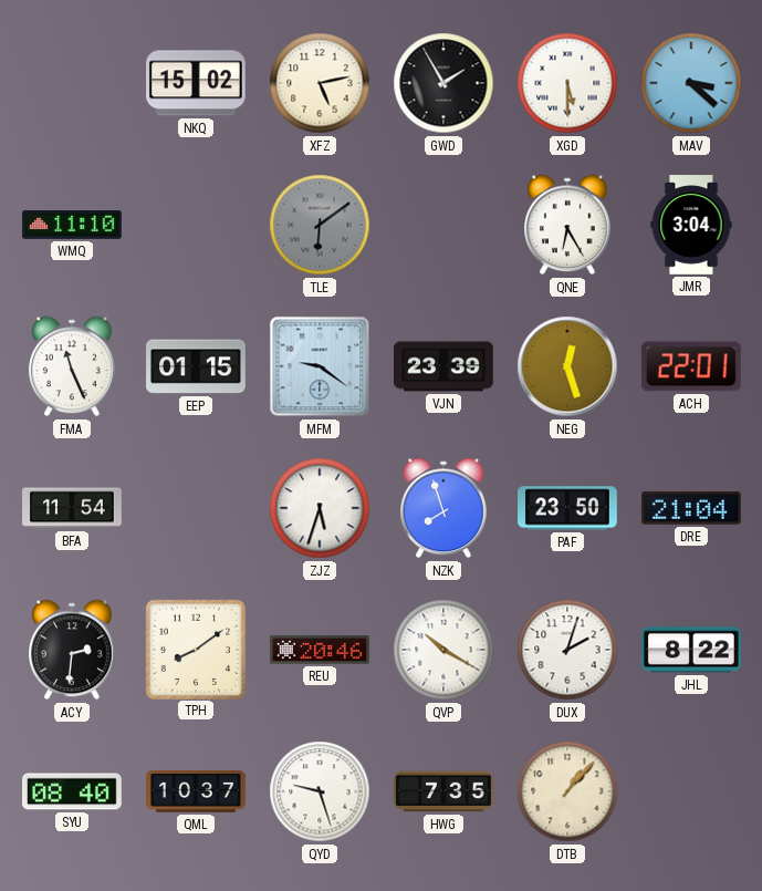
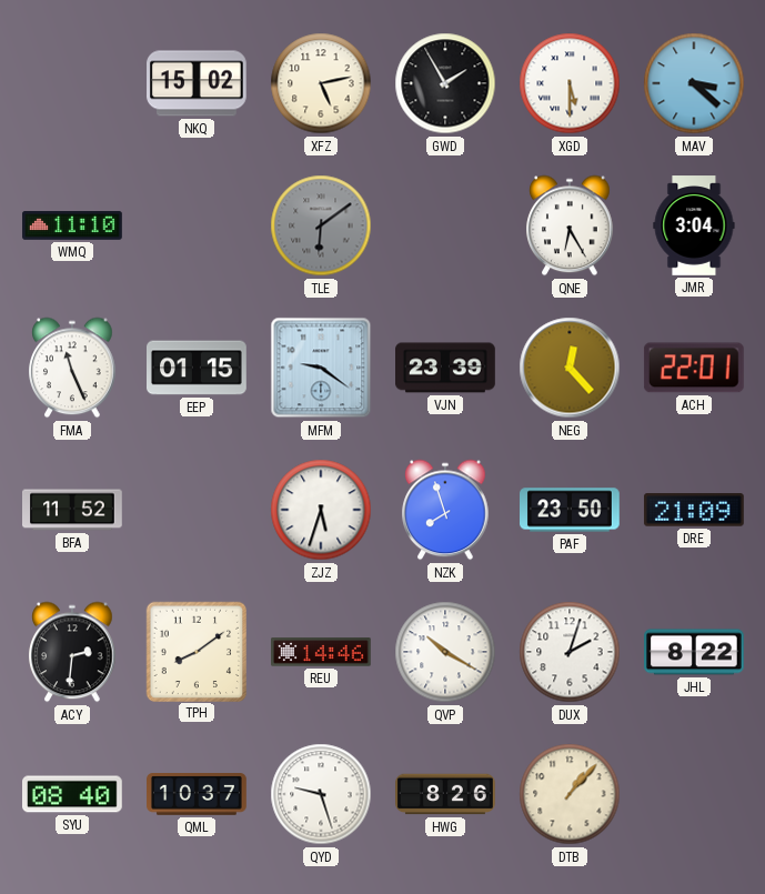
NEG: 12:27 -> 12:23 (570, 368)
BFA: 11:54 -> 11:52 (73, 510)
DRE: 21:04 -> 21:09 (694, 510)
REU: 20:46 -> 14:46 (322, 652)
HWG: 7:35 -> 8:26 (445, 794)
